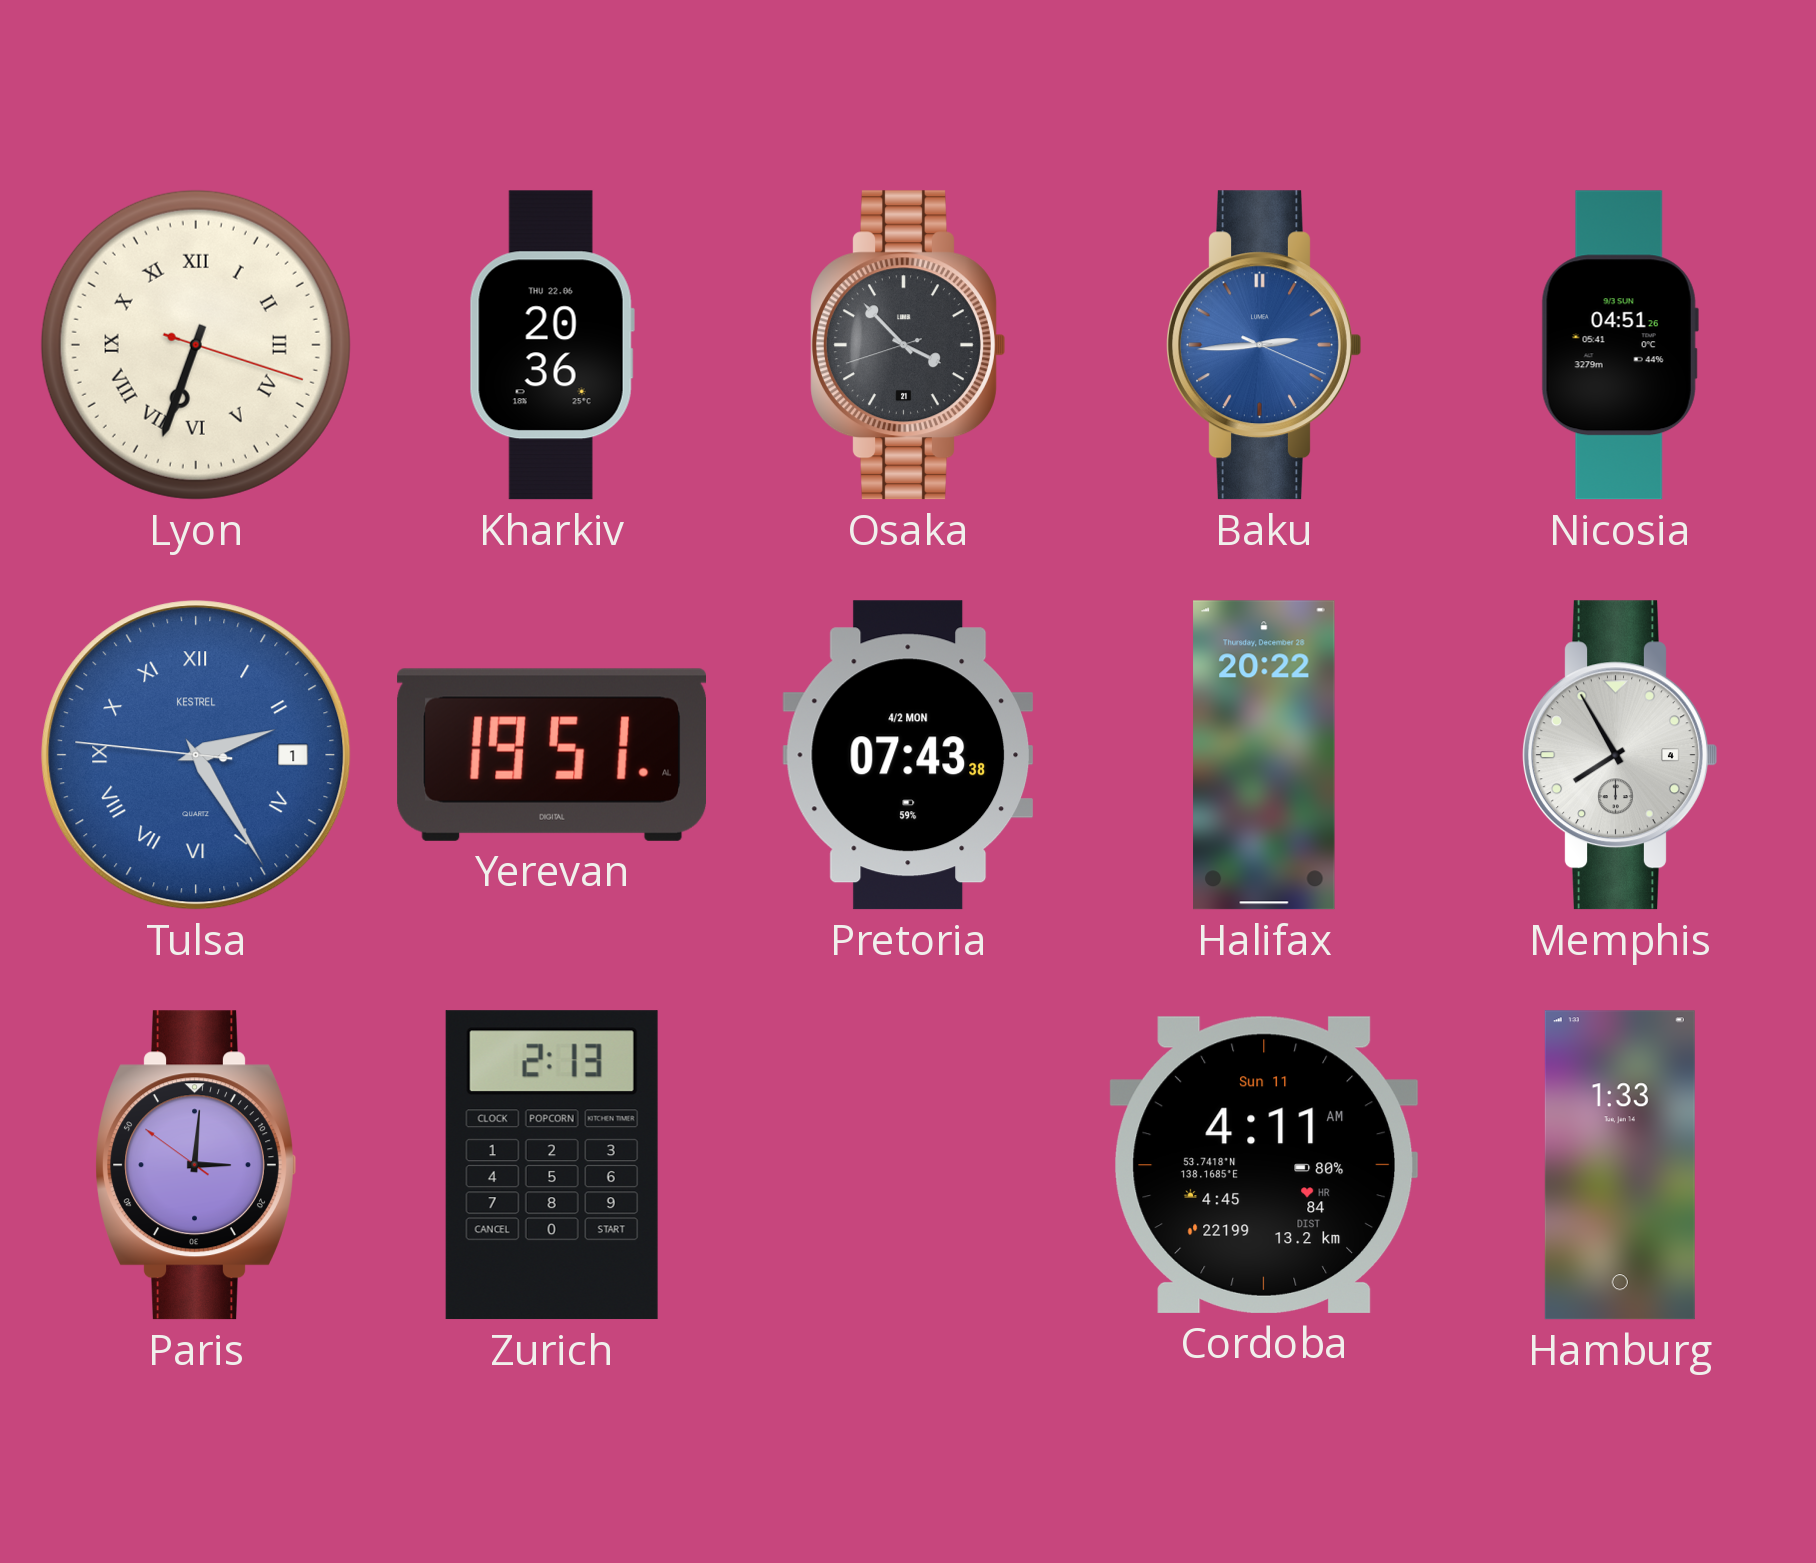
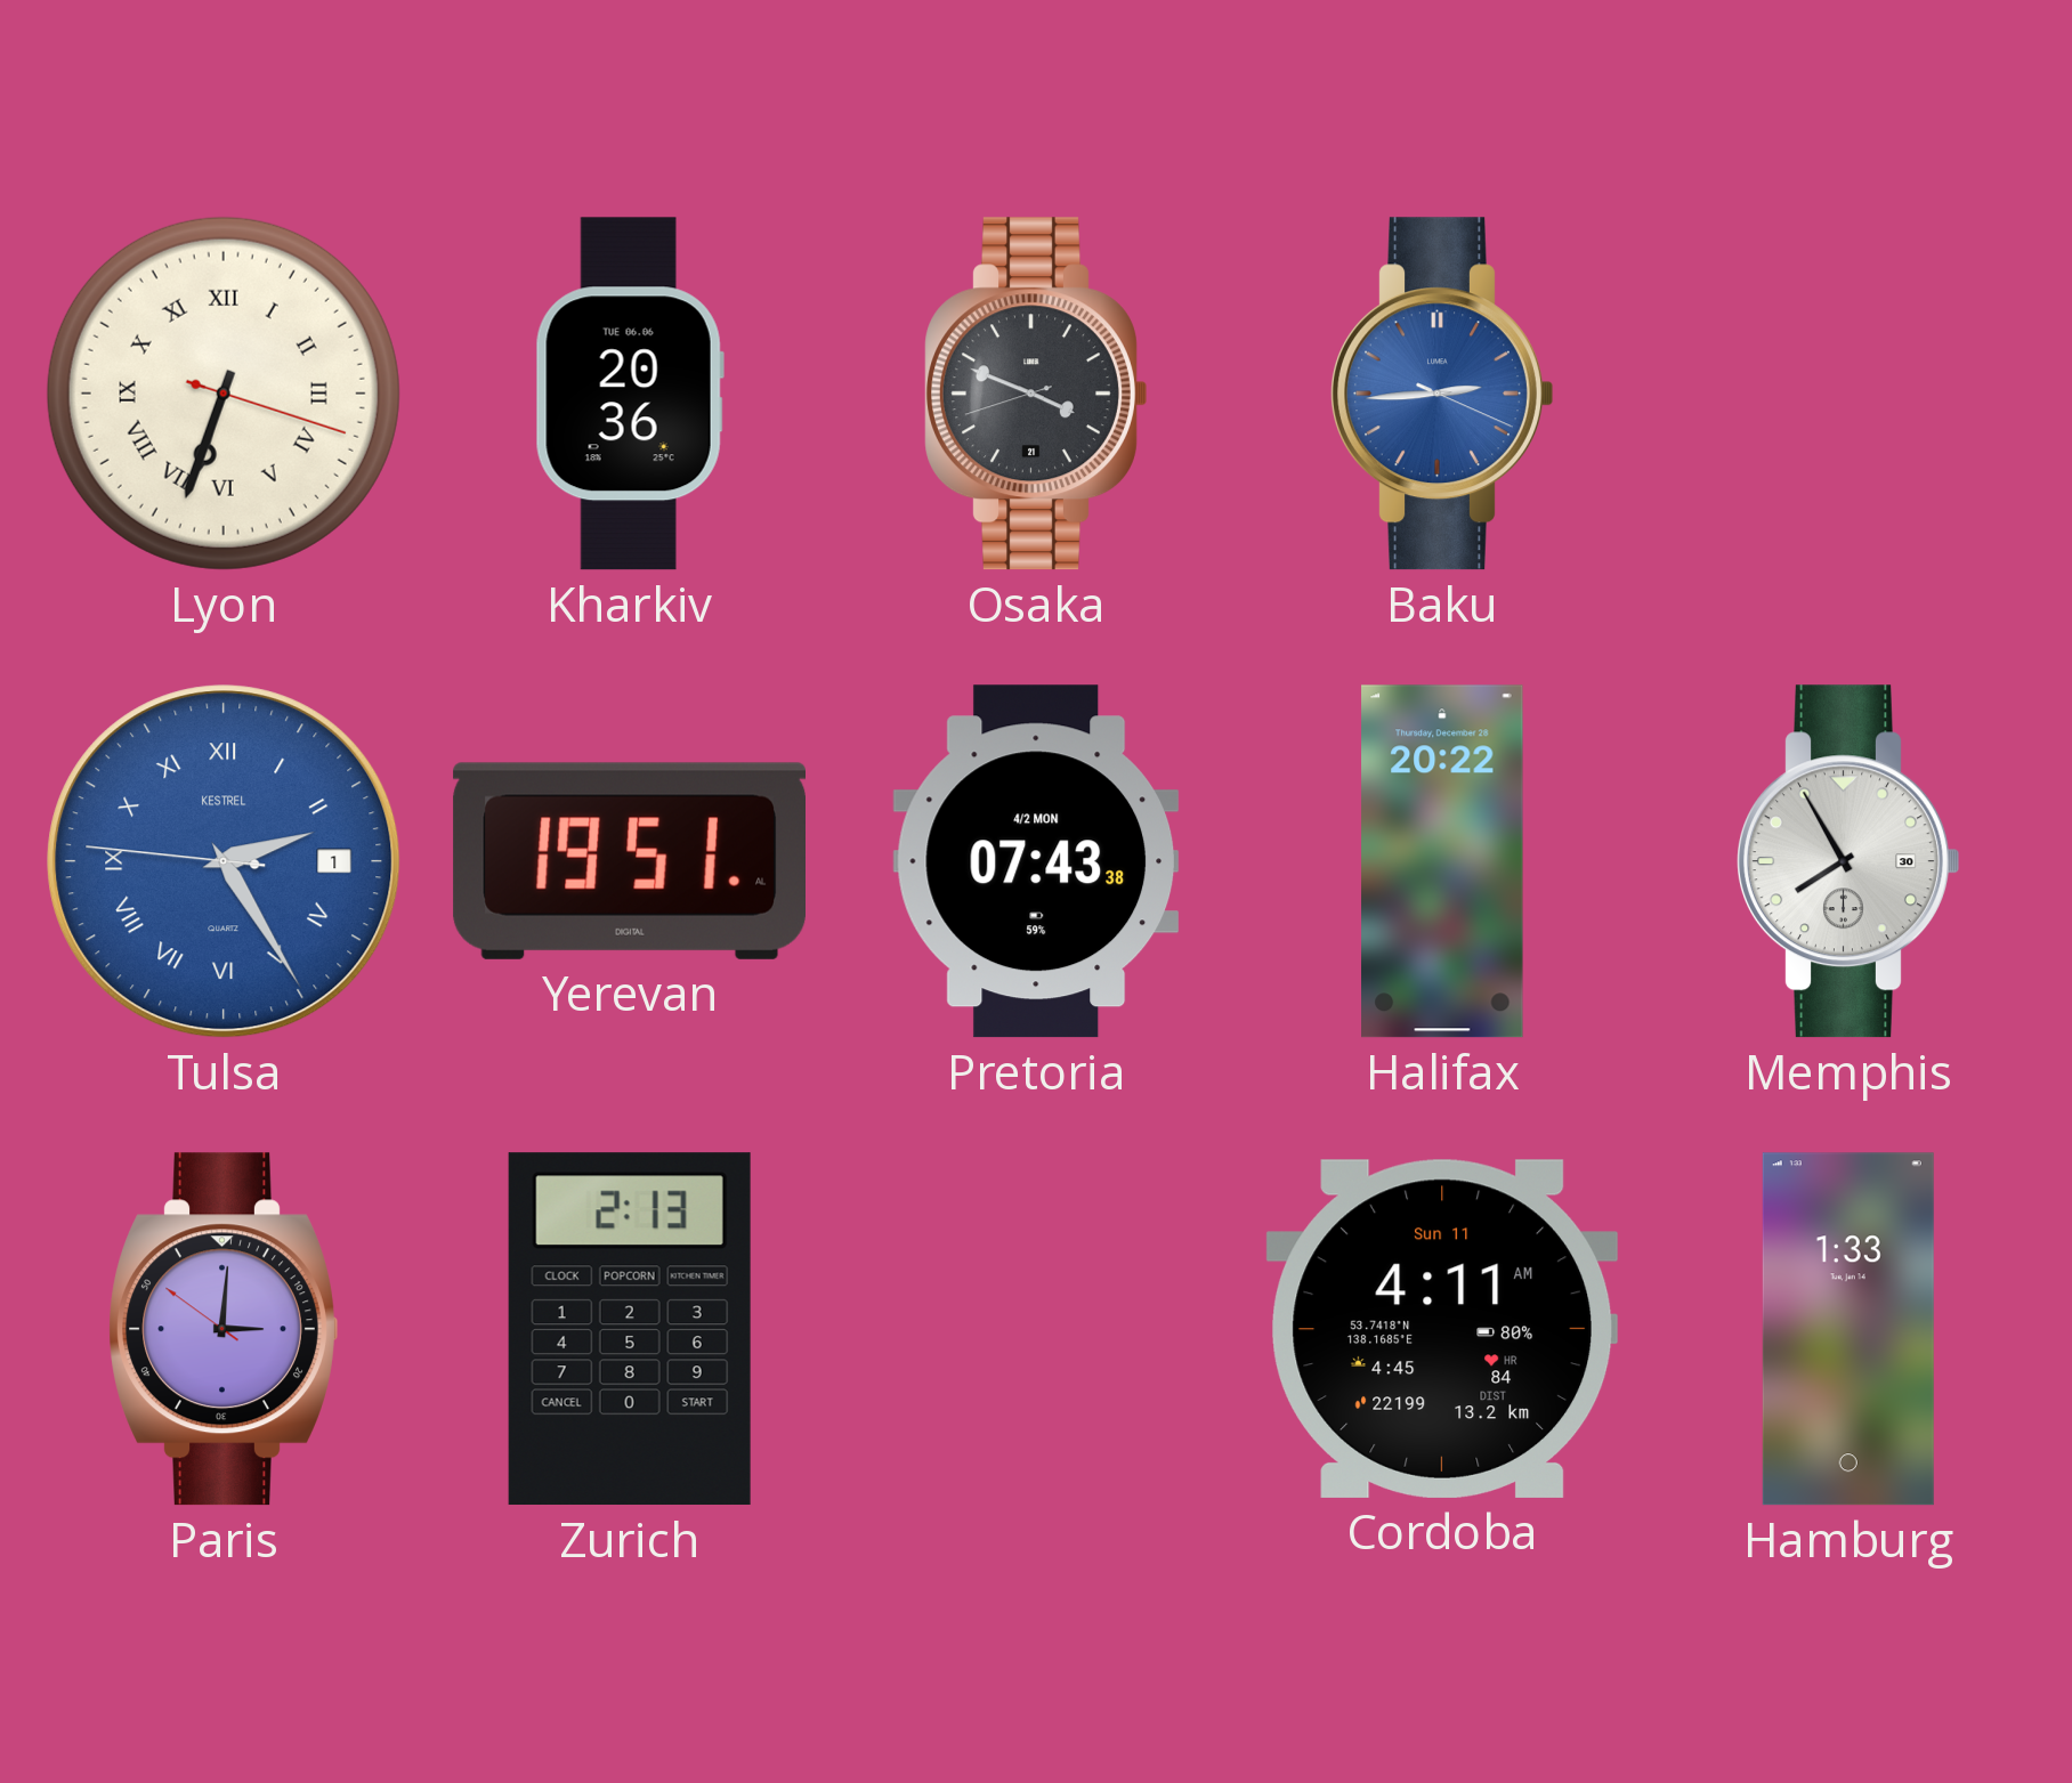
Kharkiv date: THU 22.06 -> TUE 06.06 (630, 394)
Osaka: 3:52 -> 3:48 (1036, 394)
Nicosia: 04:51 -> none (1620, 345)
Memphis date: 4 -> 30 (1848, 861)
